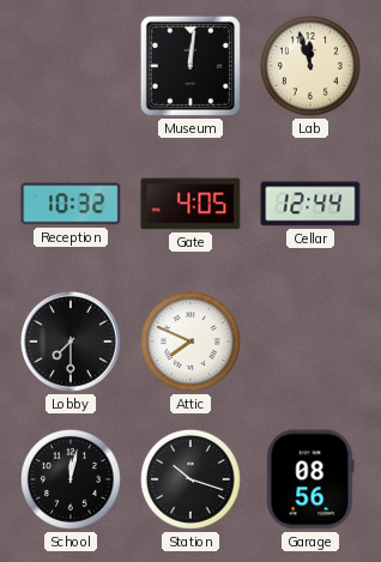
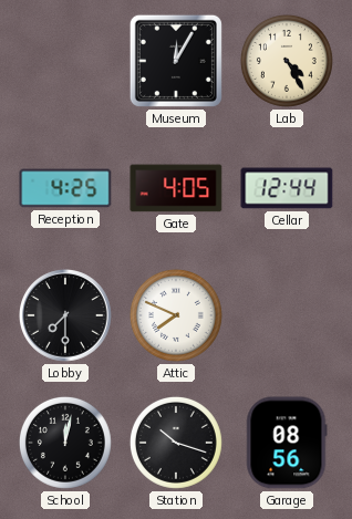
Museum: 12:01 -> 12:05 (176, 61)
Lab: 11:57 -> 4:25 (287, 61)
Reception: 10:32 -> 4:25 (65, 188)
